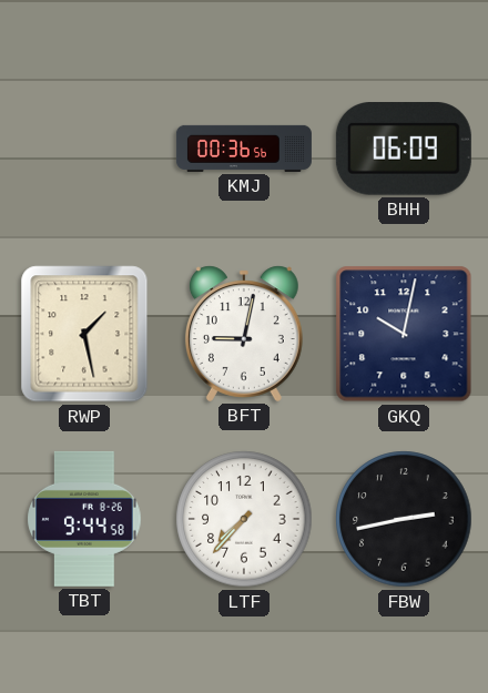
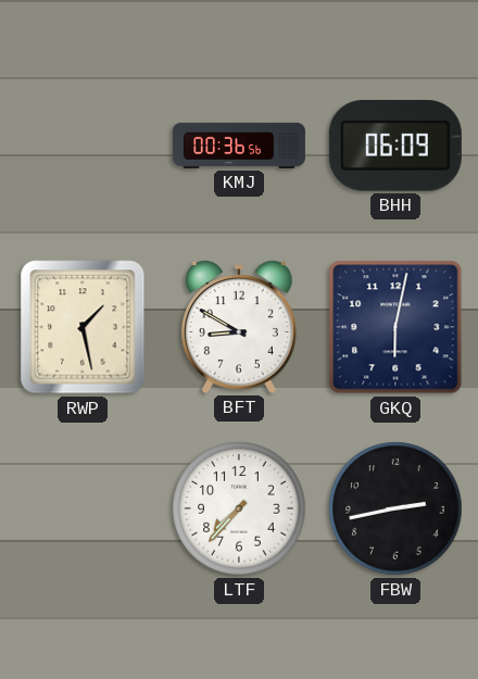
BFT: 9:02 -> 8:50 (239, 327)
GKQ: 10:02 -> 6:02 (395, 327)
TBT: 9:44 -> none (84, 519)
